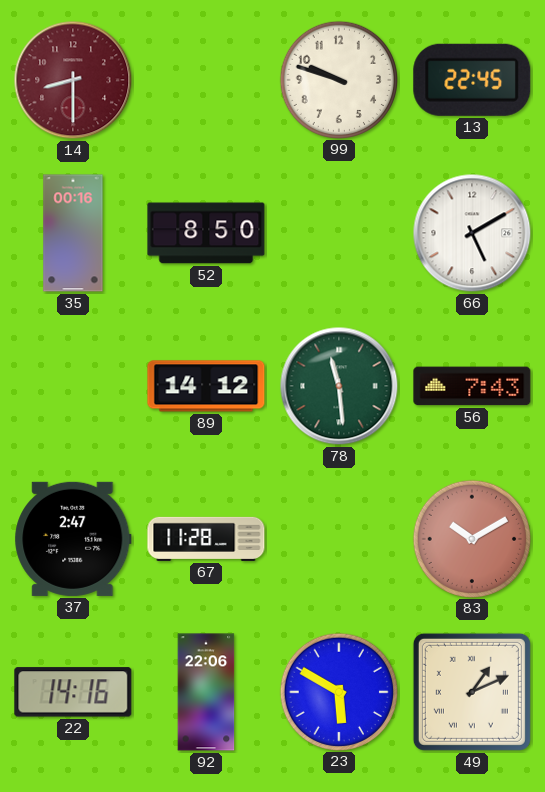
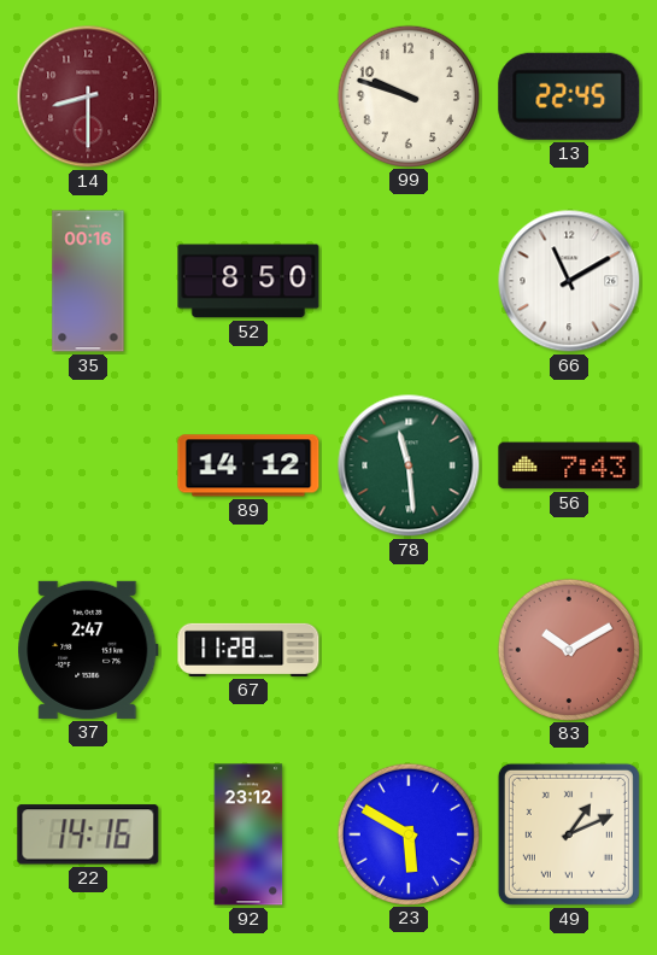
66: 5:10 -> 11:10 (569, 281)
92: 22:06 -> 23:12 (248, 834)
